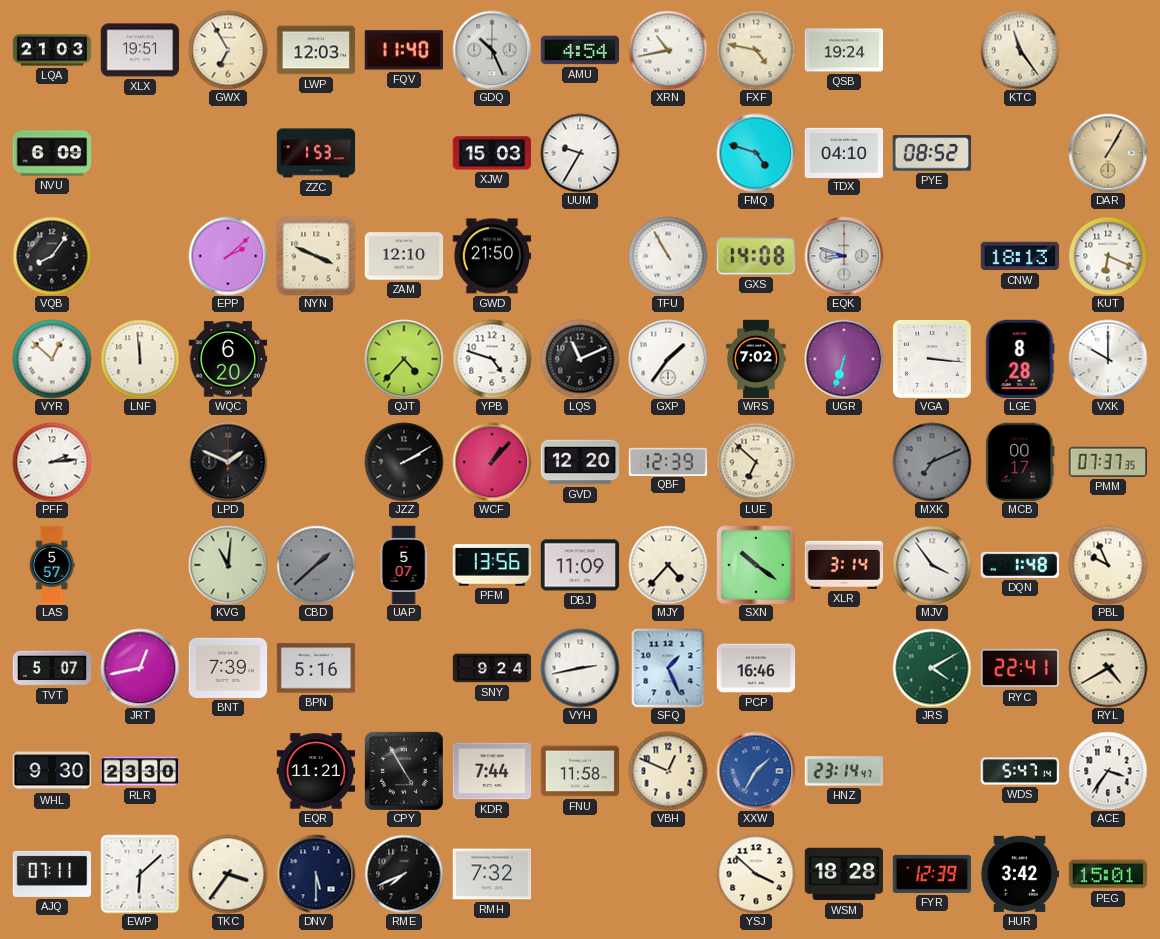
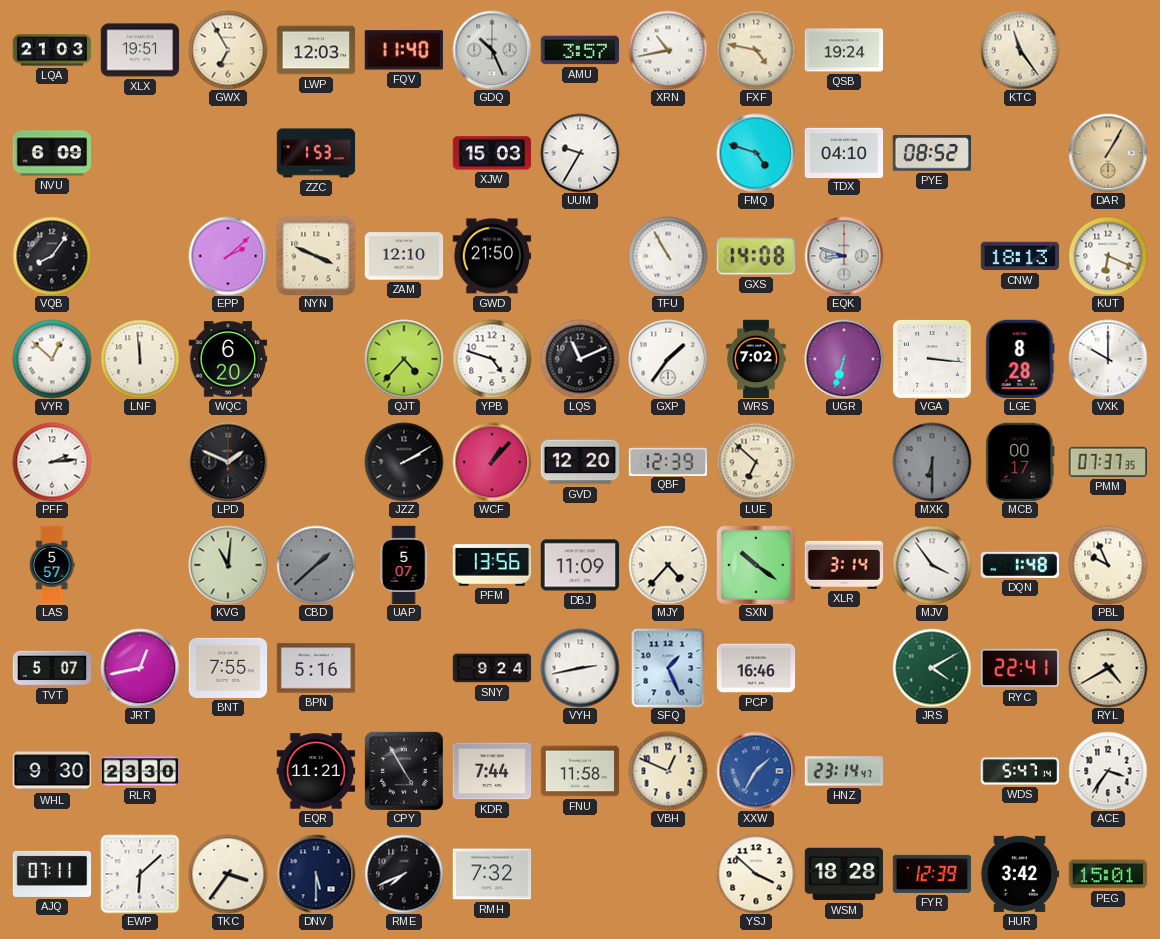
AMU: 4:54 -> 3:57 (579, 50)
MXK: 7:11 -> 6:30 (932, 462)
BNT: 7:39 -> 7:55 (228, 668)
